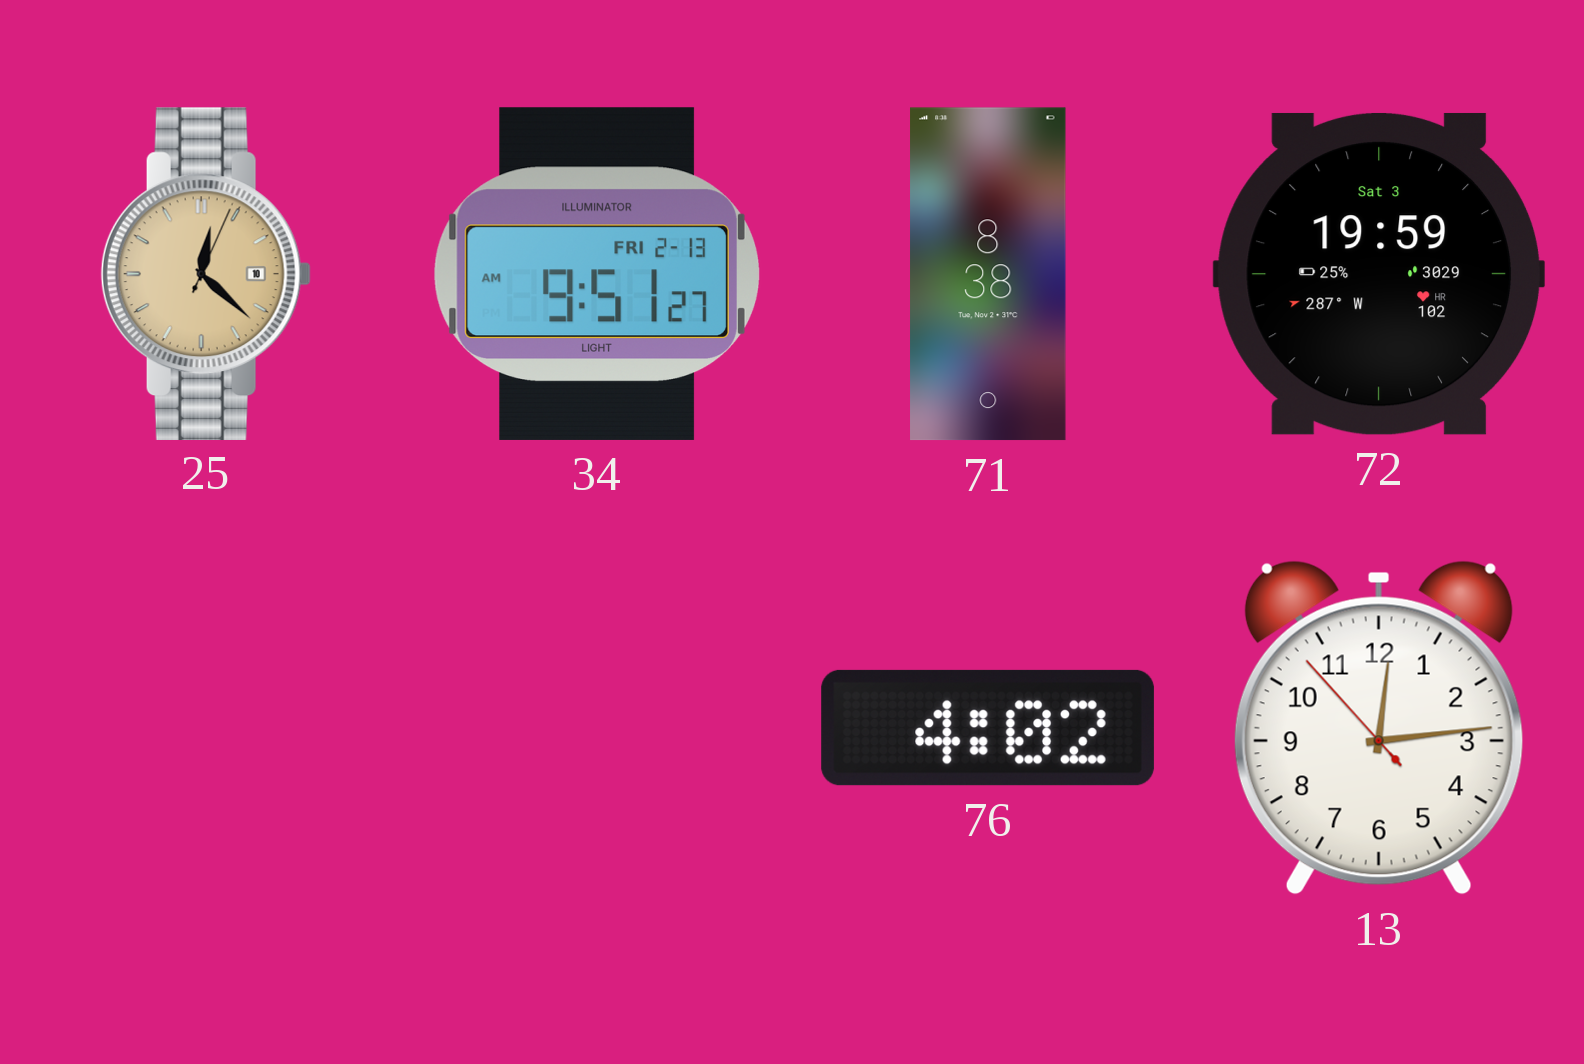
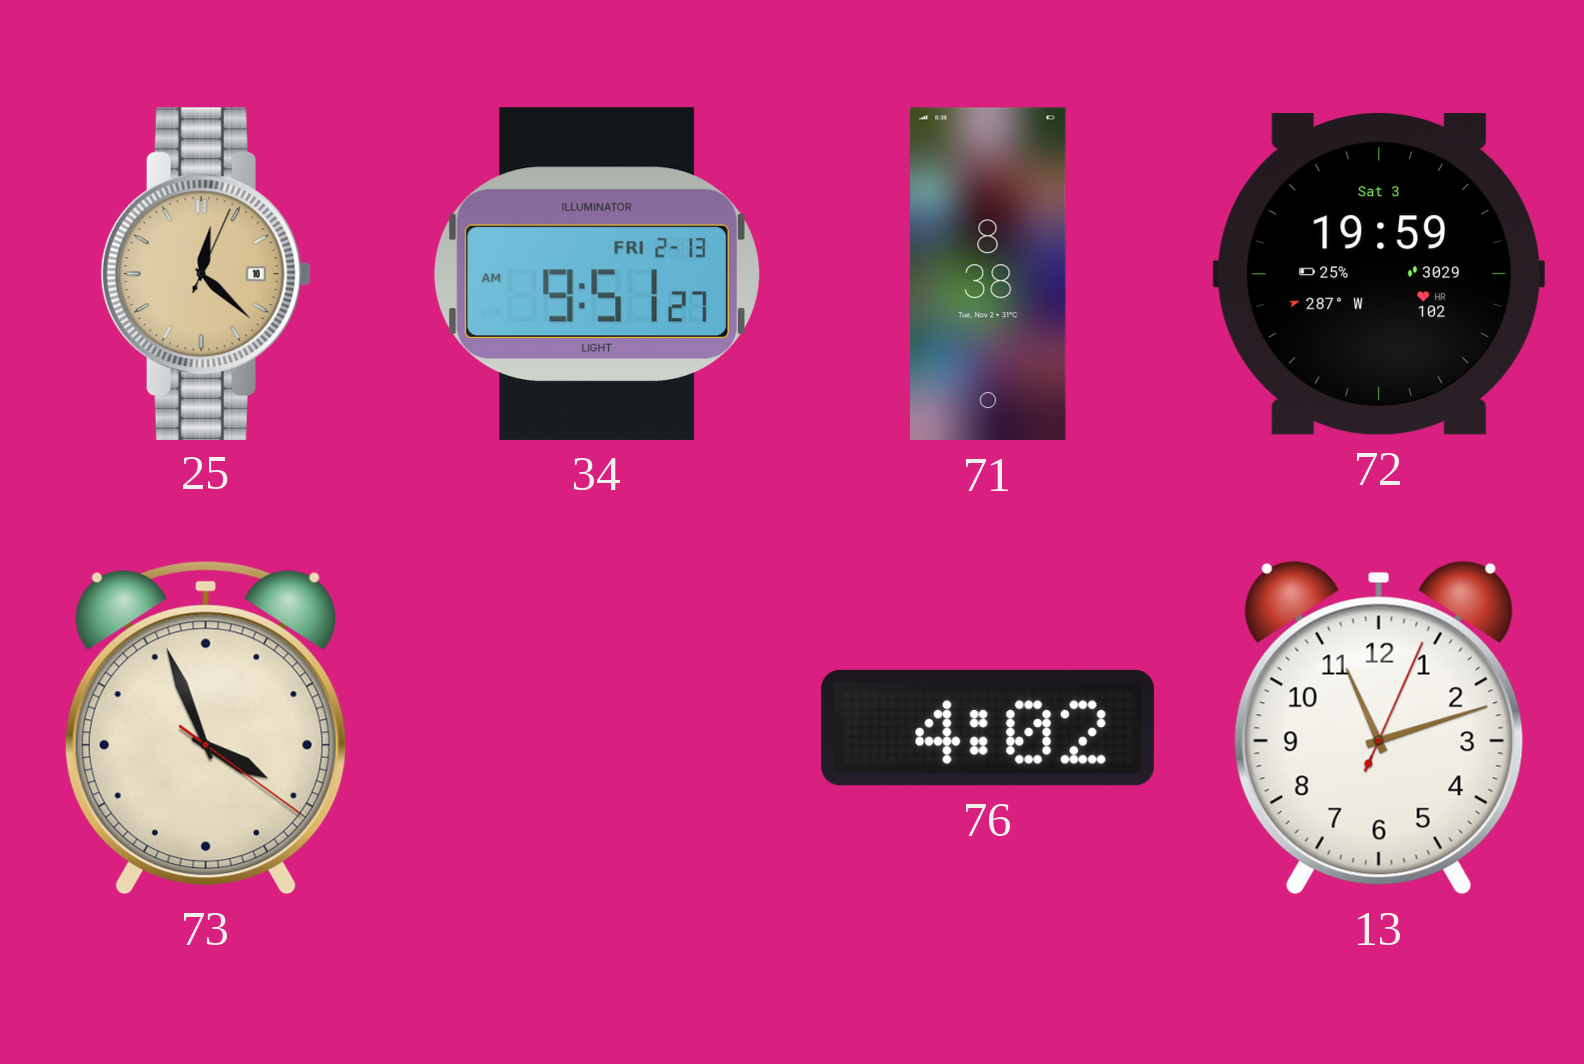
73: none -> 3:56 (206, 728)
13: 12:13 -> 11:12 (1379, 728)
